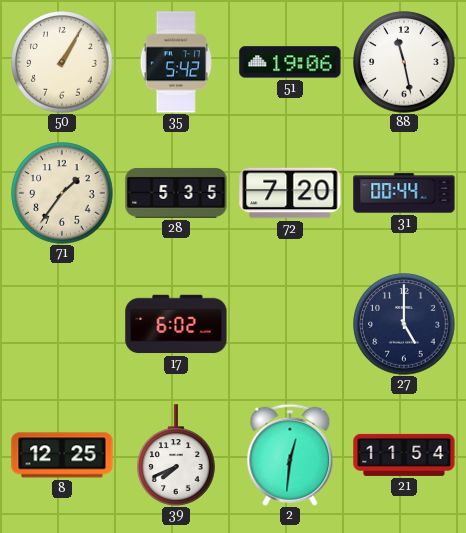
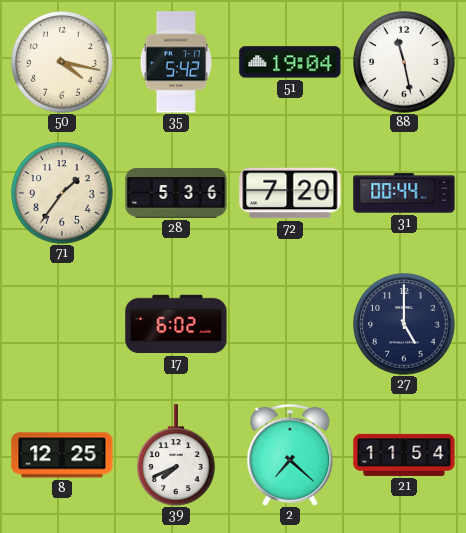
50: 1:05 -> 4:17 (62, 62)
51: 19:06 -> 19:04 (290, 62)
28: 5:35 -> 5:36 (176, 193)
2: 12:31 -> 7:22 (290, 455)
